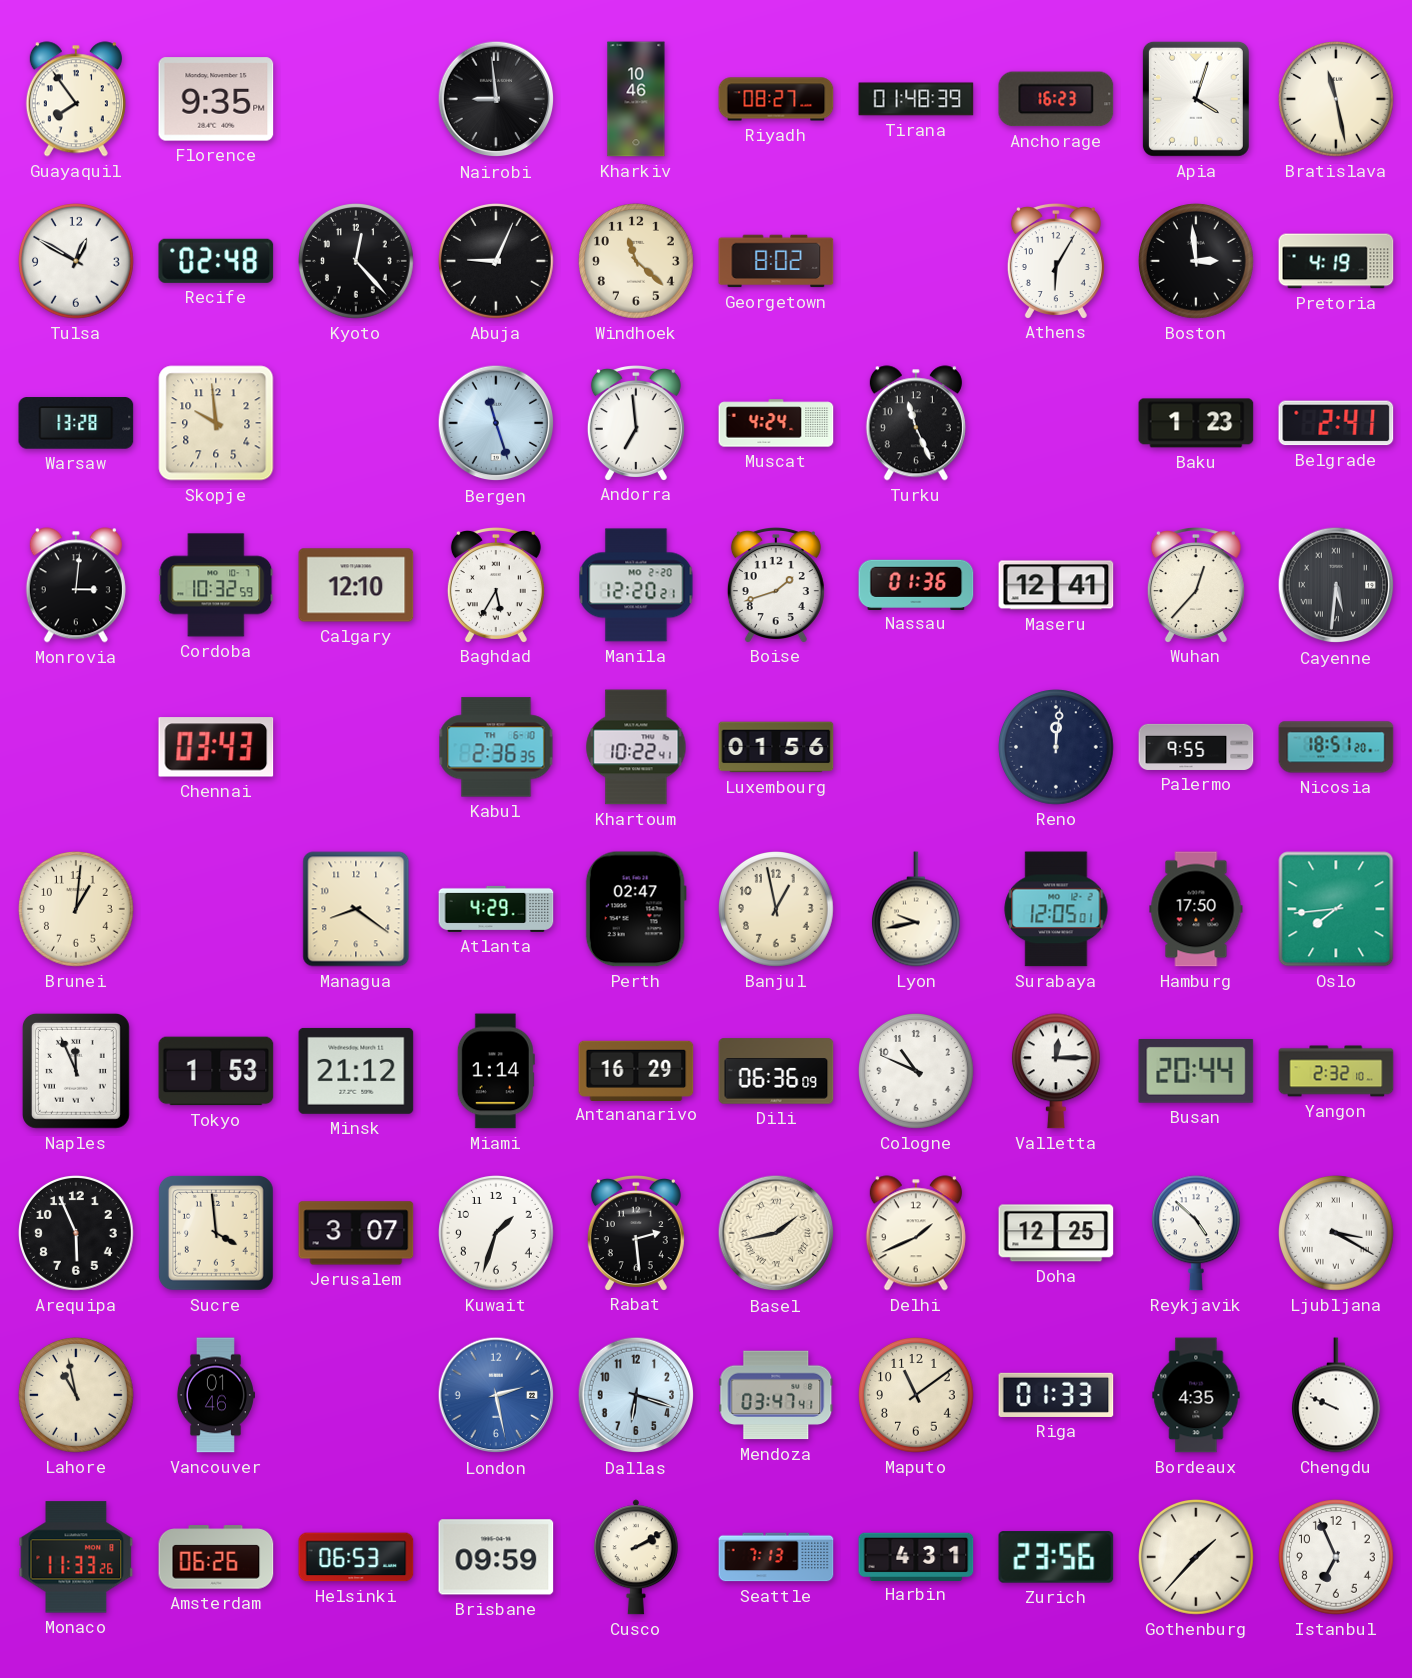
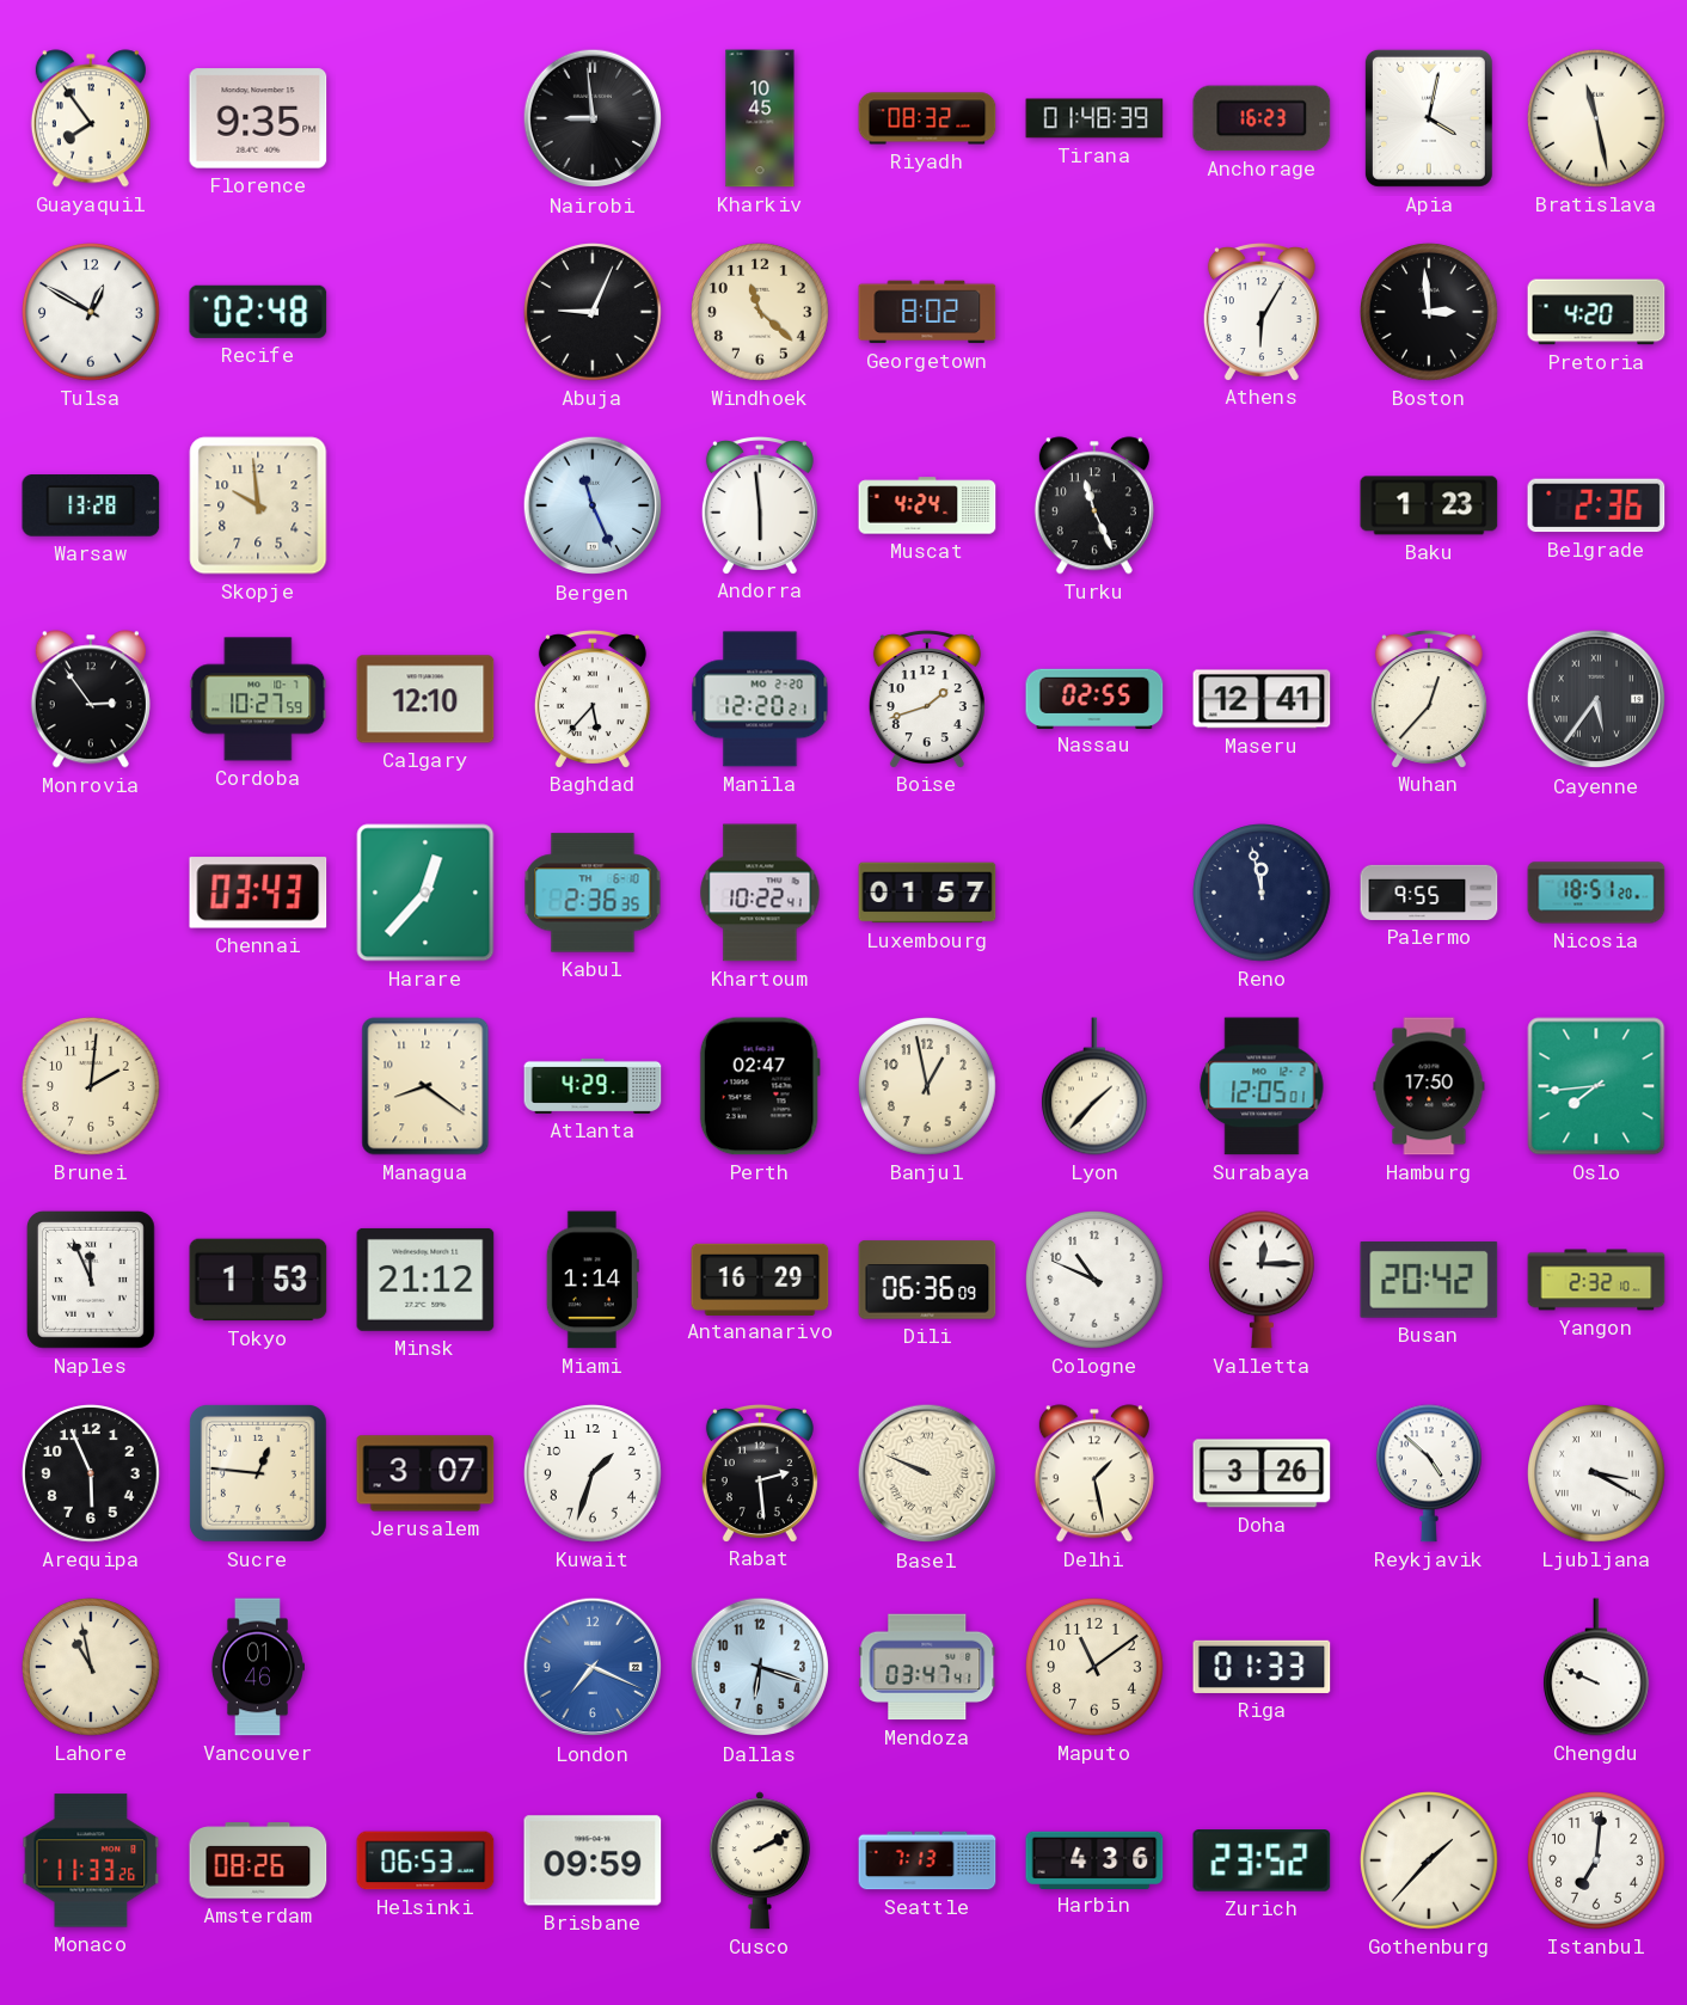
Kharkiv: 10:46 -> 10:45 (760, 118)
Riyadh: 08:27 -> 08:32 (927, 118)
Apia: 4:03 -> 4:02 (1429, 118)
Kyoto: 12:23 -> none (357, 262)
Pretoria: 4:19 -> 4:20 (1596, 312)
Bergen: 11:27 -> 11:26 (593, 505)
Andorra: 6:59 -> 5:59 (760, 505)
Belgrade: 2:41 -> 2:36 (1596, 505)
Monrovia: 3:01 -> 2:54 (91, 699)
Cordoba: 10:32 -> 10:27 (258, 699)
Baghdad: 5:35 -> 5:37 (593, 699)
Nassau: 01:36 -> 02:55 (1094, 698)
Cayenne: 5:31 -> 5:36 (1596, 699)
Harare: none -> 12:37 (425, 893)
Luxembourg: 01:56 -> 01:57 (927, 893)
Reno: 12:01 -> 11:58 (1263, 894)
Brunei: 1:01 -> 2:01 (92, 1087)
Lyon: 9:43 -> 1:37 (1094, 1086)
Busan: 20:44 -> 20:42 (1429, 1280)
Sucre: 3:59 -> 12:46 (258, 1473)
Basel: 1:43 -> 9:49 (927, 1473)
Delhi: 1:41 -> 1:28 (1094, 1473)
Doha: 12:25 -> 3:26 (1262, 1473)
London: 2:28 -> 7:19 (593, 1667)
Bordeaux: 4:35 -> none (1196, 1395)
Amsterdam: 06:26 -> 08:26 (258, 1860)
Harbin: 4:31 -> 4:36 (1094, 1859)
Zurich: 23:56 -> 23:52 (1262, 1860)
Istanbul: 6:56 -> 7:01 (1597, 1862)
